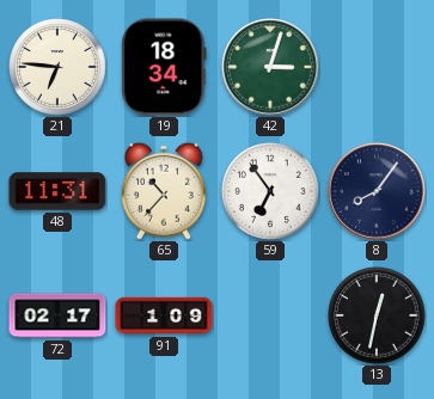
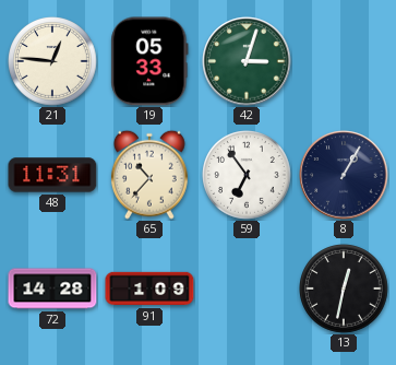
21: 6:46 -> 12:46 (53, 62)
19: 18:34 -> 05:33 (149, 61)
8: 8:06 -> 1:05 (344, 175)
72: 02:17 -> 14:28 (52, 289)
